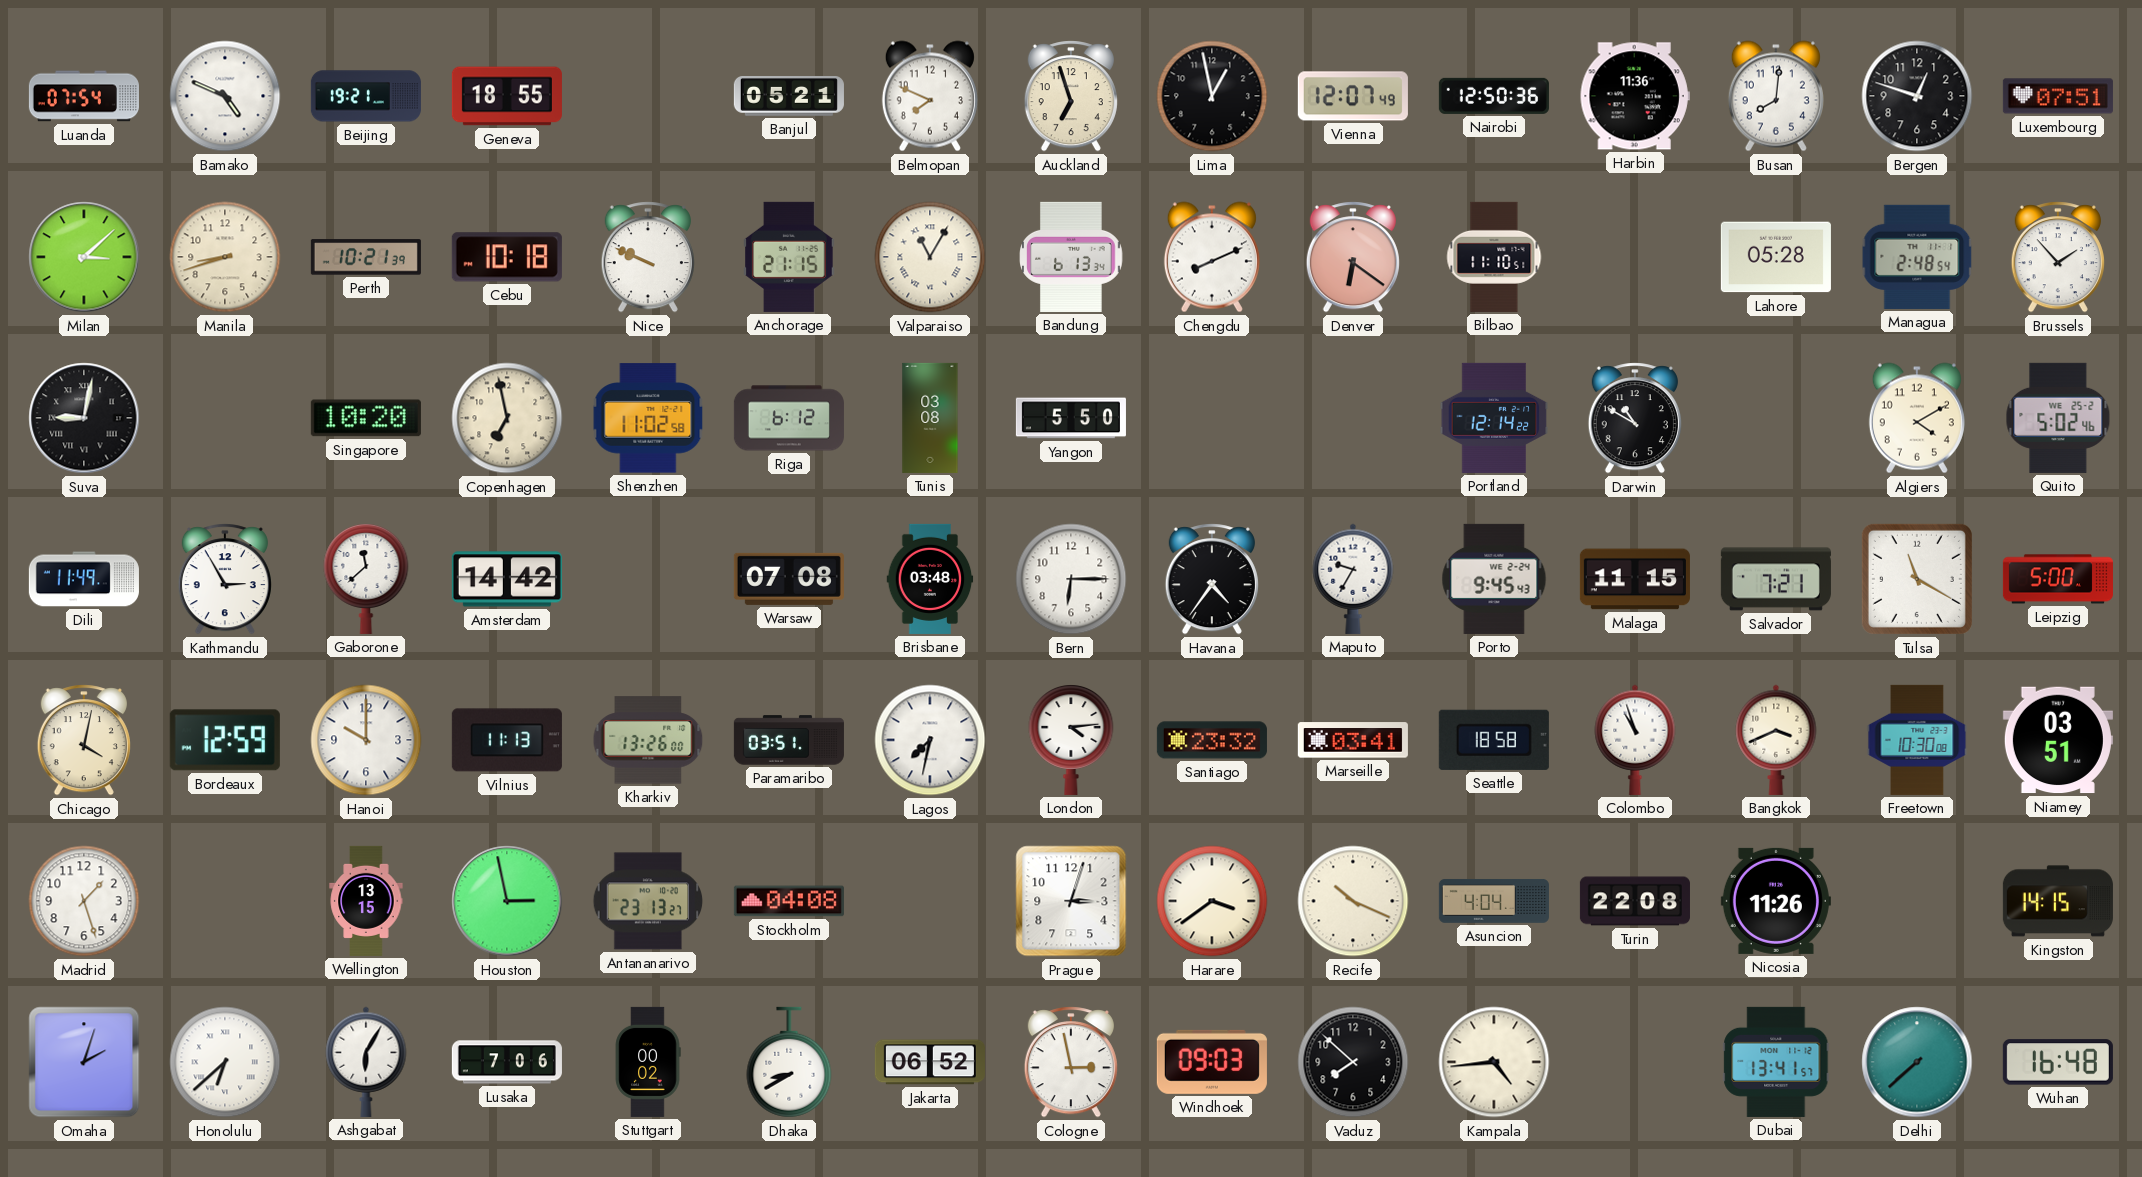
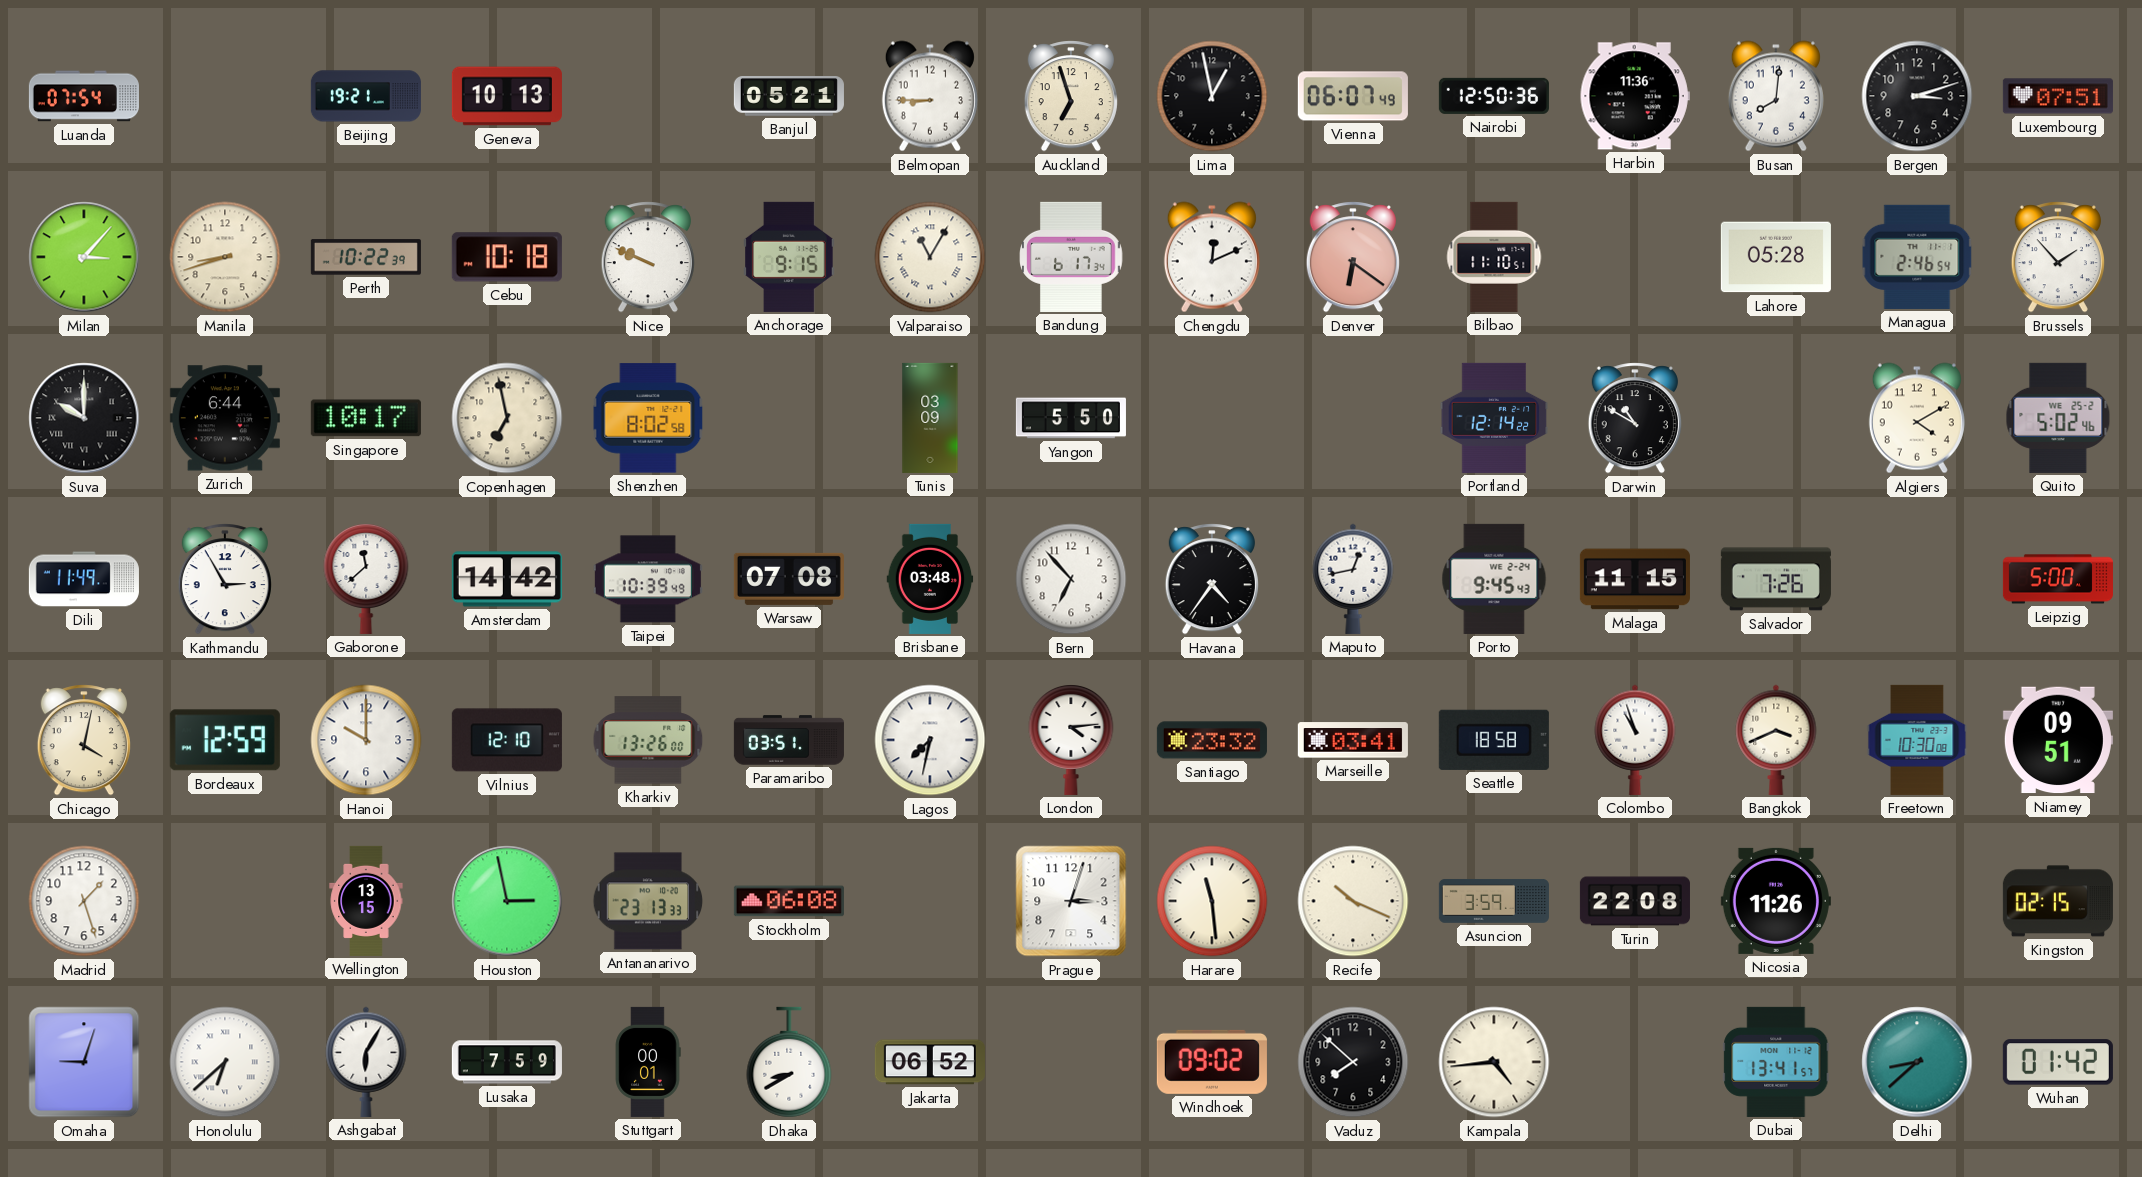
Bamako: 4:49 -> none (225, 96)
Geneva: 18:55 -> 10:13 (507, 96)
Belmopan: 7:49 -> 8:45 (930, 96)
Vienna: 12:07 -> 06:07 (1353, 96)
Bergen: 12:48 -> 3:12 (1917, 96)
Milan: 3:08 -> 3:07 (84, 257)
Perth: 10:21 -> 10:22 (366, 257)
Anchorage: 21:15 -> 9:15 (789, 257)
Bandung: 6:13 -> 6:17 (1071, 257)
Chengdu: 8:11 -> 12:11 (1212, 257)
Managua: 2:48 -> 2:46 (1917, 257)
Suva: 9:02 -> 10:00 (84, 418)
Zurich: none -> 6:44 (225, 418)
Singapore: 10:20 -> 10:17 (366, 418)
Shenzhen: 11:02 -> 8:02 (648, 418)
Riga: 6:12 -> none (789, 418)
Tunis: 03:08 -> 03:09 (930, 418)
Taipei: none -> 10:39 (648, 579)
Bern: 6:15 -> 6:53 (1071, 579)
Maputo: 9:35 -> 12:43 (1353, 579)
Salvador: 7:21 -> 7:26 (1776, 579)
Tulsa: 11:20 -> none (1917, 579)
Vilnius: 11:13 -> 12:10 (507, 740)
Niamey: 03:51 -> 09:51 (2058, 740)
Antananarivo: 23:13:27 -> 23:13:33 (648, 901)
Stockholm: 04:08 -> 06:08 (789, 901)
Harare: 3:39 -> 11:29 (1212, 901)
Asuncion: 4:04 -> 3:59 (1494, 901)
Kingston: 14:15 -> 02:15 (2058, 901)
Omaha: 2:03 -> 9:03 (84, 1062)
Lusaka: 7:06 -> 7:59 (507, 1062)
Stuttgart: 00:02 -> 00:01 (648, 1062)
Cologne: 2:58 -> none (1071, 1062)
Windhoek: 09:03 -> 09:02 (1212, 1062)
Delhi: 7:38 -> 8:38 (1917, 1062)
Wuhan: 16:48 -> 01:42 (2058, 1062)
